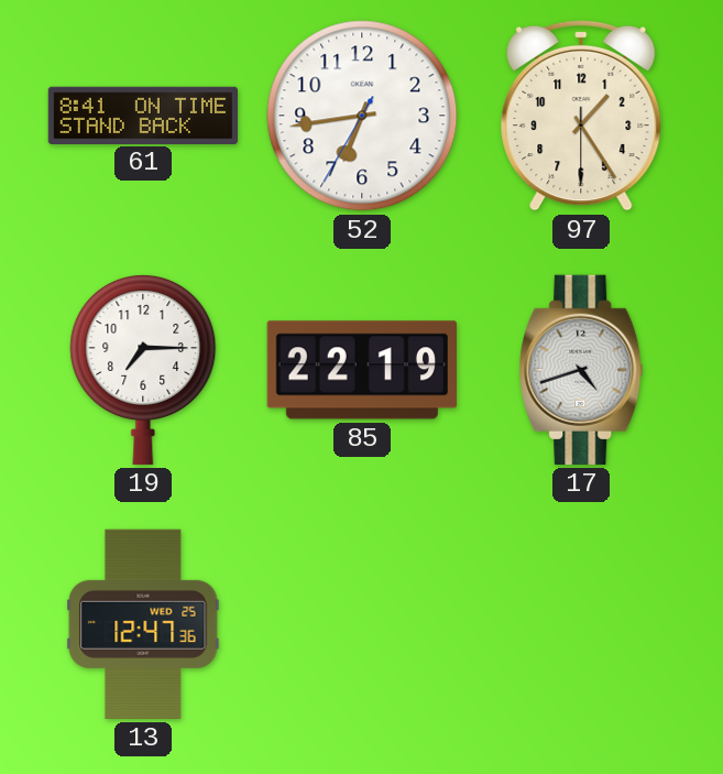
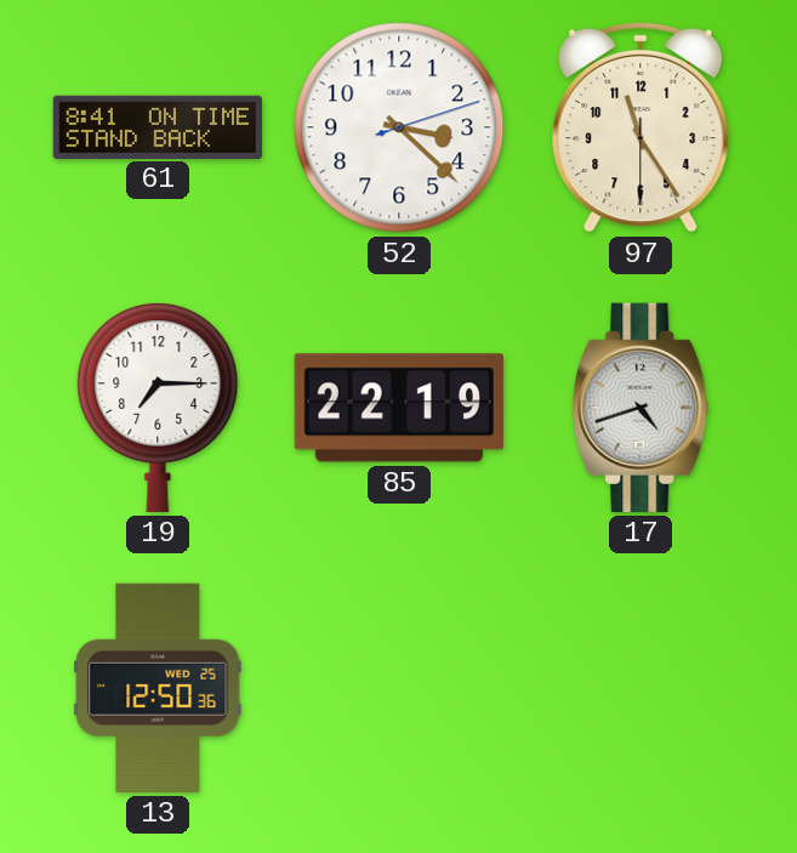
52: 6:43 -> 3:22 (399, 127)
97: 1:24 -> 11:24 (641, 127)
13: 12:47 -> 12:50 (158, 688)
